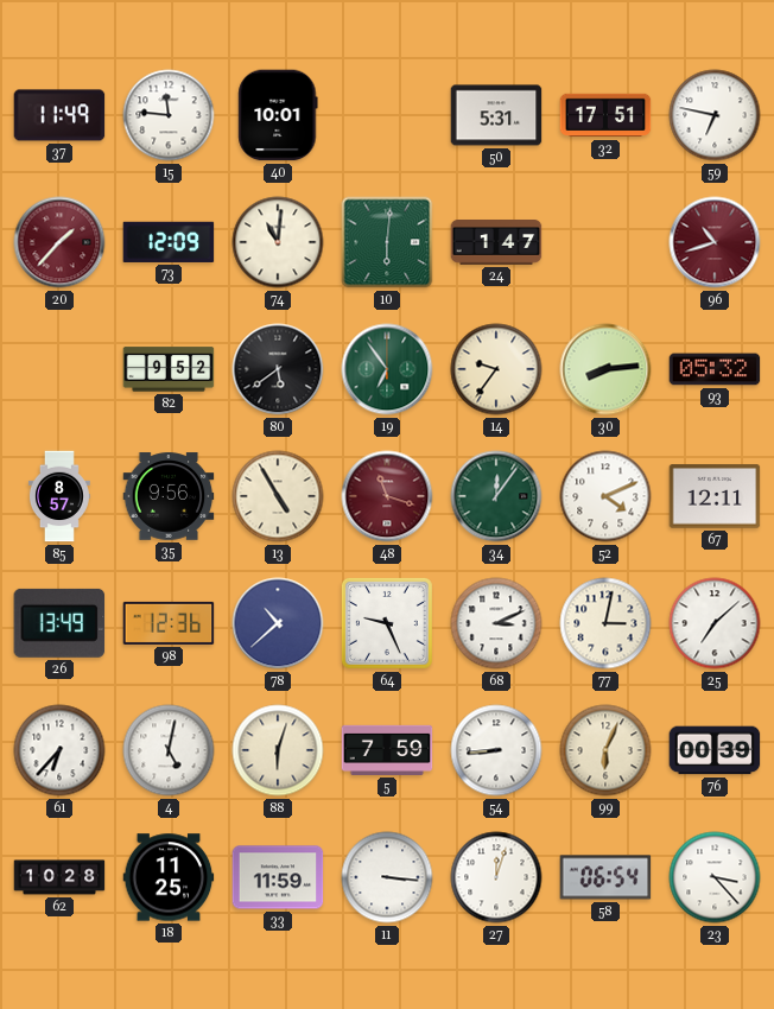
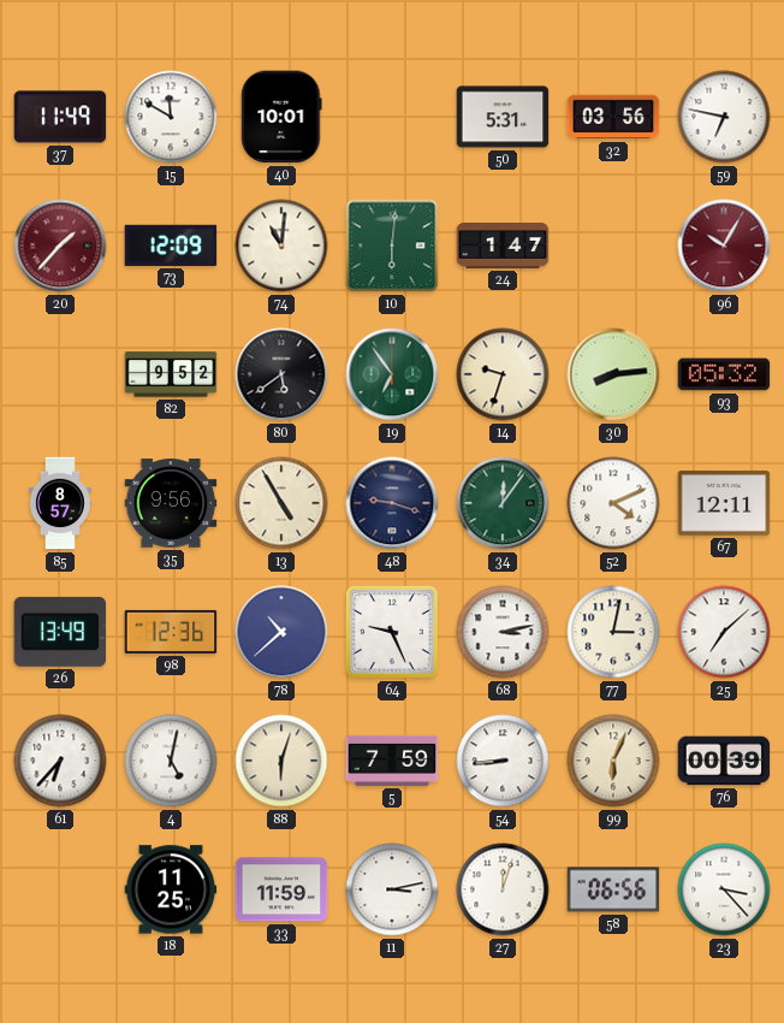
15: 11:46 -> 11:50 (171, 117)
32: 17:51 -> 03:56 (613, 117)
96: 10:42 -> 10:05 (724, 246)
14: 9:36 -> 9:33 (503, 374)
48: 11:18 -> 9:18 (392, 503)
48 dial: burgundy -> navy (392, 503)
68: 3:11 -> 3:13 (503, 632)
62: 10:28 -> none (59, 877)
11: 3:16 -> 3:13 (392, 889)
58: 06:54 -> 06:56 (613, 889)
